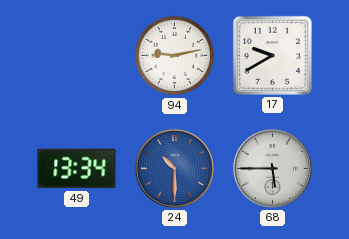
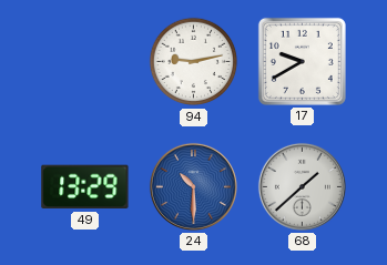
49: 13:34 -> 13:29 (85, 187)
68: 5:45 -> 1:38 (302, 186)
